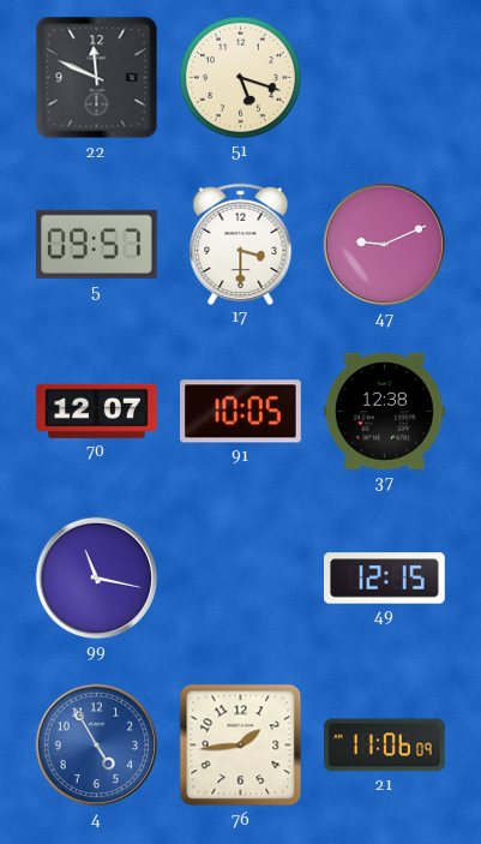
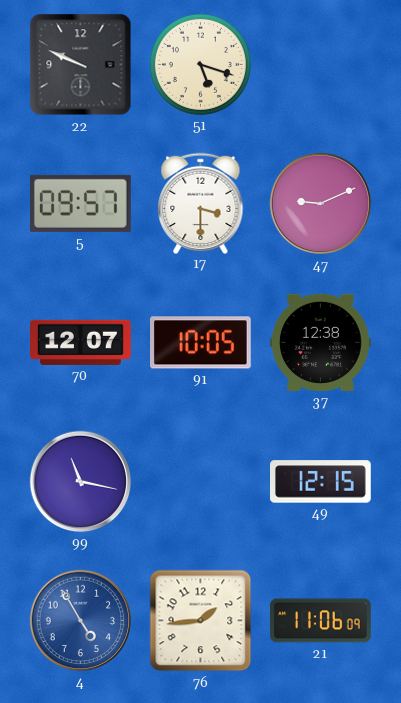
22: 11:49 -> 9:49 (81, 65)
